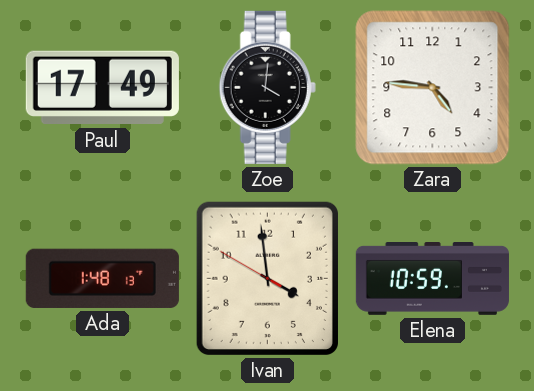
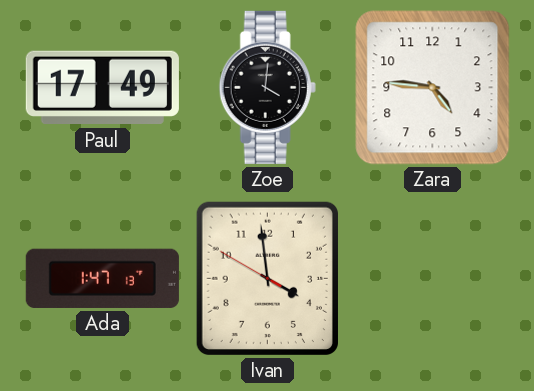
Ada: 1:48 -> 1:47 (102, 278)
Elena: 10:59 -> none (432, 279)
